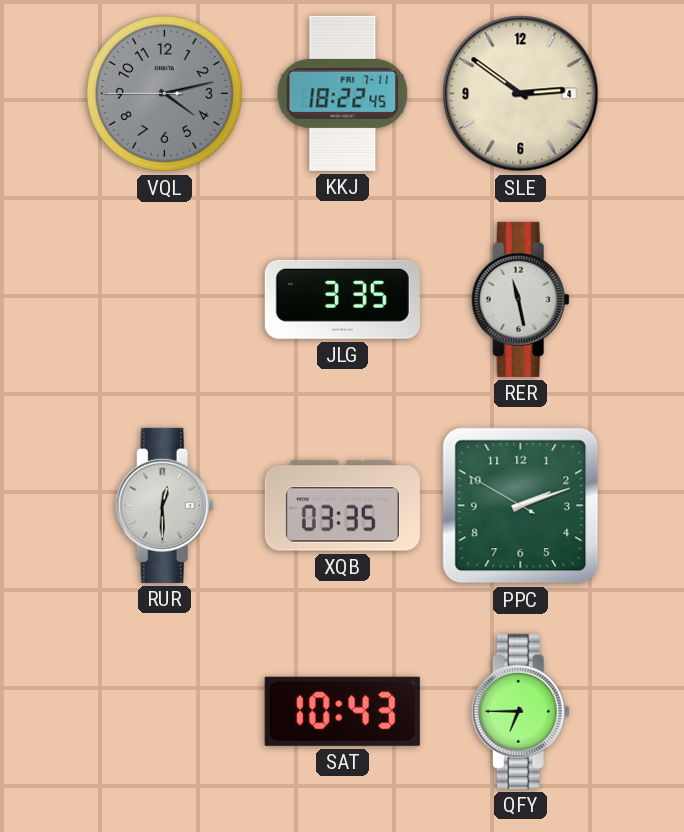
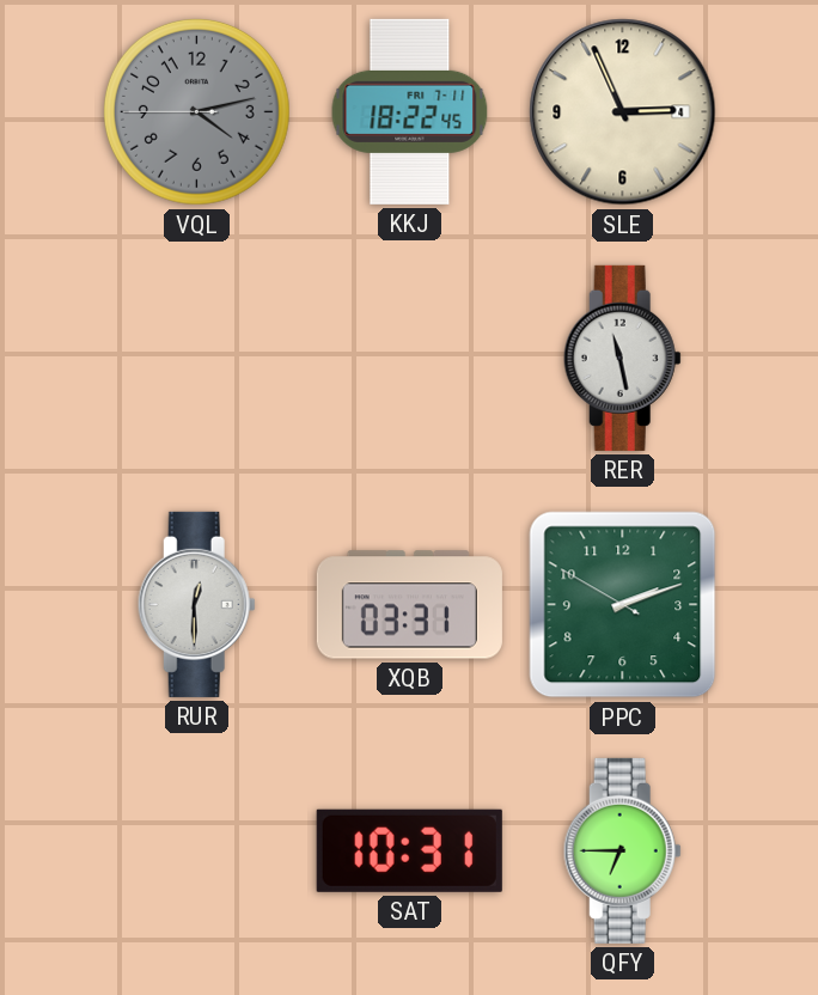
SLE: 2:51 -> 2:56 (623, 112)
JLG: 3:35 -> none (342, 299)
XQB: 03:35 -> 03:31 (409, 605)
SAT: 10:43 -> 10:31 (409, 850)
